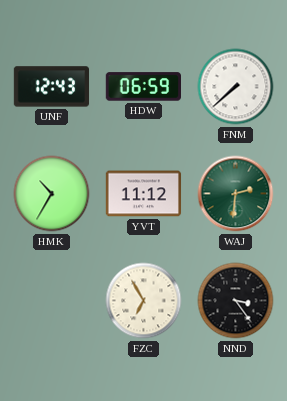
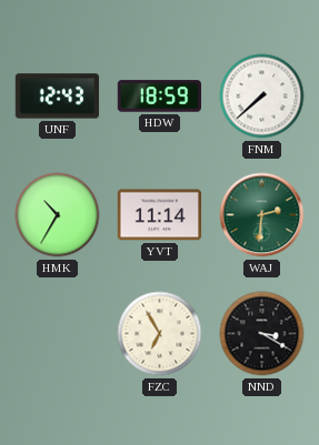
HDW: 06:59 -> 18:59 (159, 97)
YVT: 11:12 -> 11:14 (160, 215)
NND: 3:24 -> 3:20 (262, 334)
